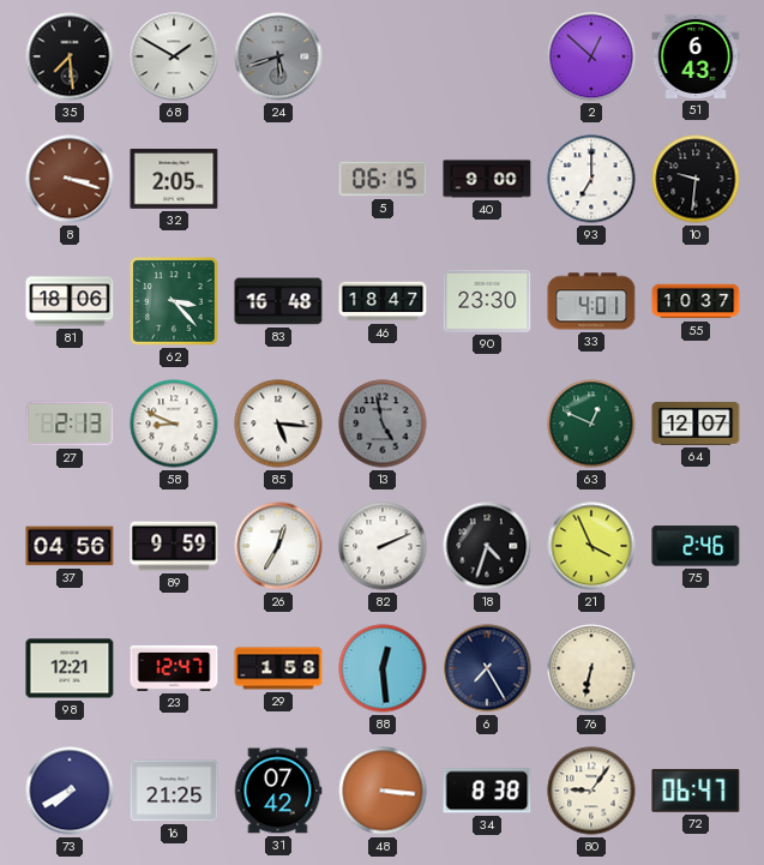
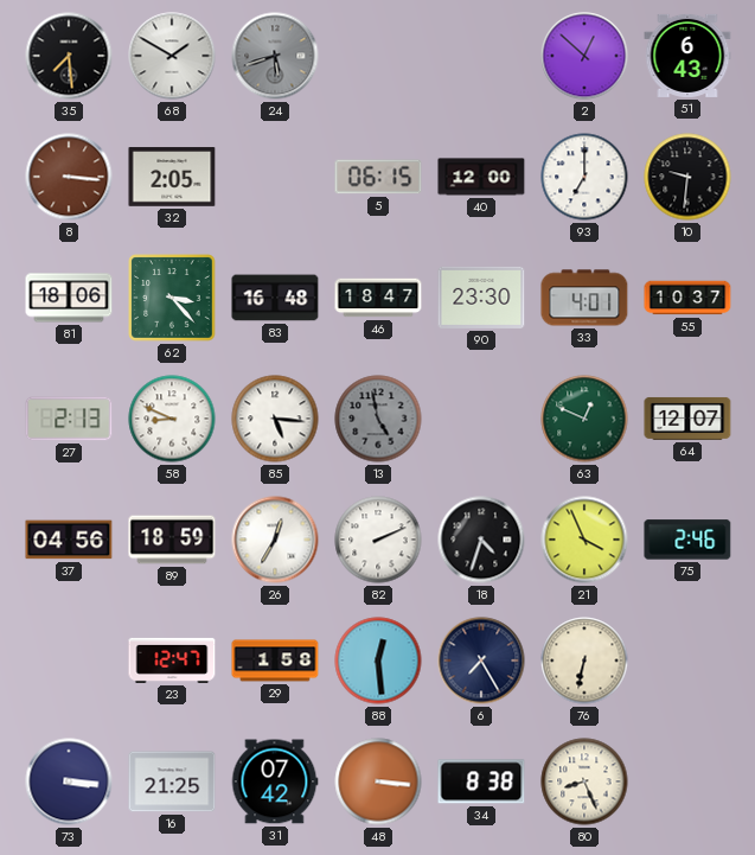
8: 3:18 -> 3:16 (69, 177)
40: 9:00 -> 12:00 (481, 177)
89: 9:59 -> 18:59 (172, 540)
98: 12:21 -> none (70, 668)
73: 7:40 -> 3:16 (69, 781)
80: 9:06 -> 8:26 (584, 781)
72: 06:47 -> none (696, 791)
